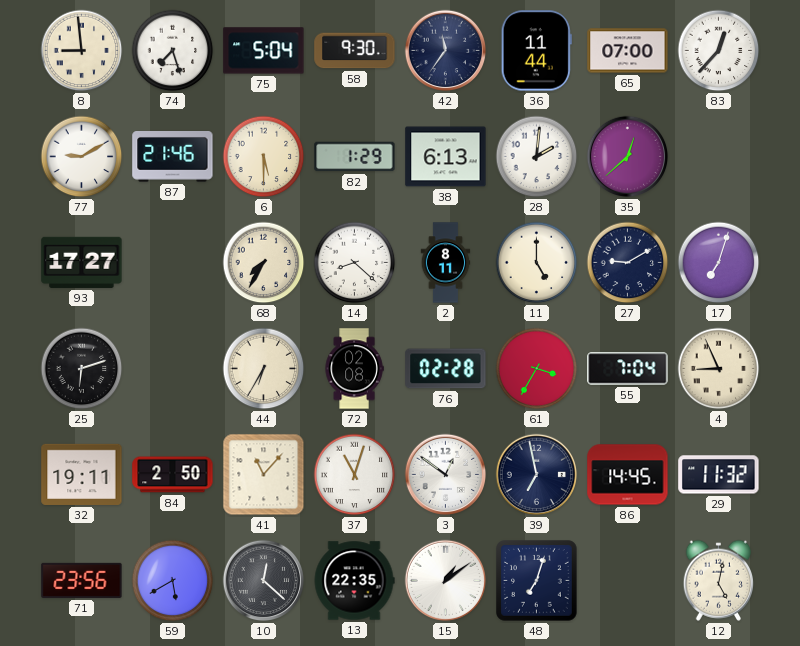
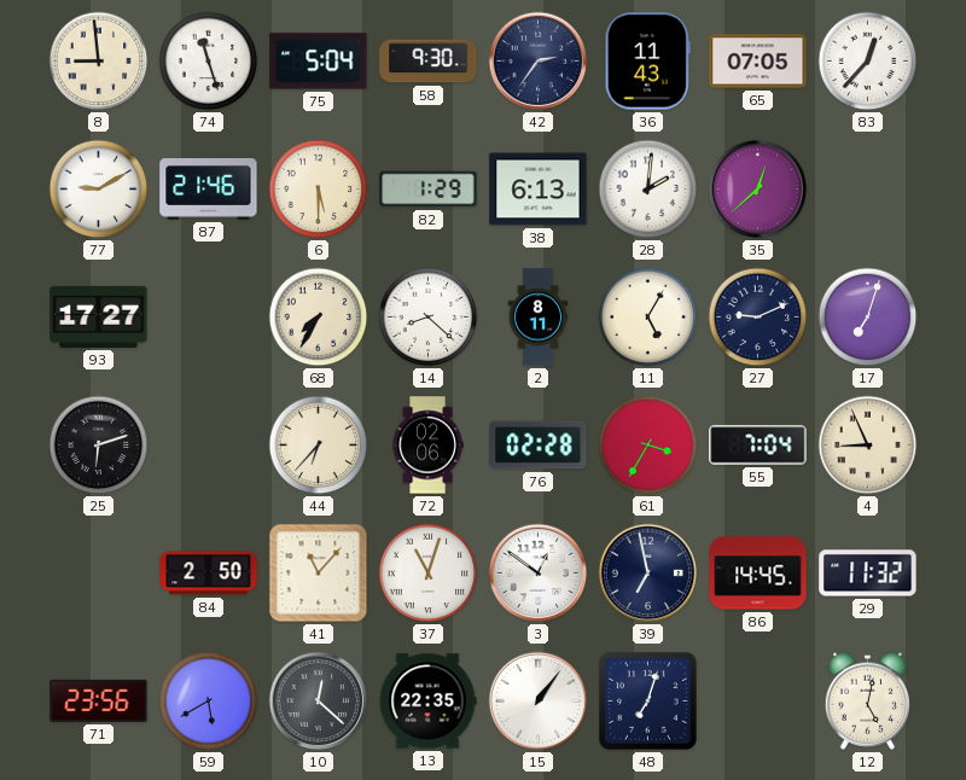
74: 7:27 -> 11:27 (209, 62)
42: 11:36 -> 2:36 (539, 62)
36: 11:44 -> 11:43 (647, 62)
65: 07:00 -> 07:05 (758, 62)
11: 5:00 -> 5:05 (648, 318)
27: 9:10 -> 9:11 (758, 318)
44: 6:35 -> 6:37 (319, 446)
72: 02:08 -> 02:06 (427, 446)
32: 19:11 -> none (82, 474)
15: 1:09 -> 1:06 (539, 702)
